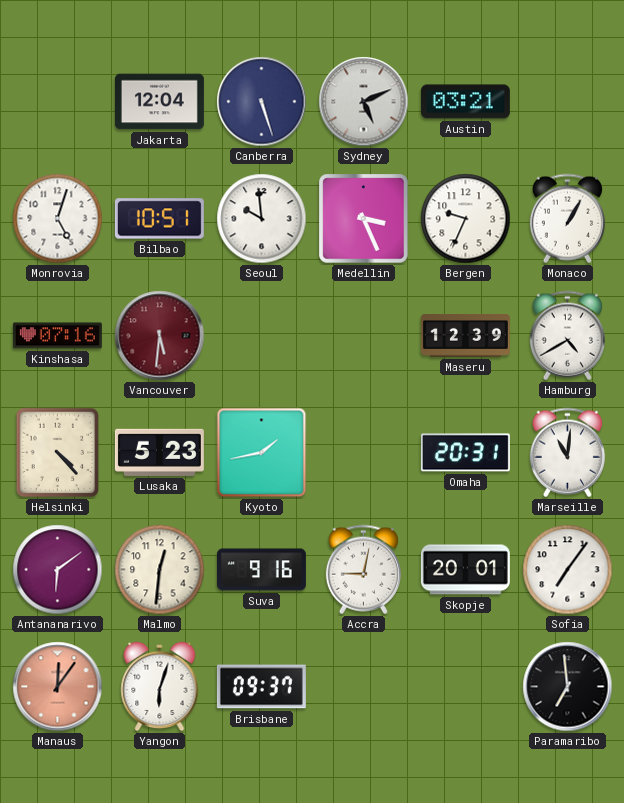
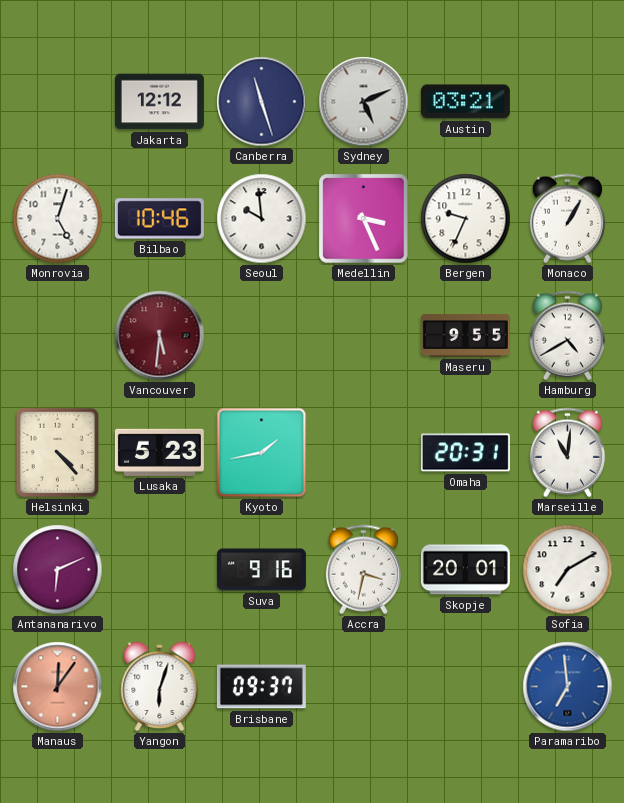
Jakarta: 12:04 -> 12:12 (159, 102)
Canberra: 5:27 -> 11:27 (262, 102)
Bilbao: 10:51 -> 10:46 (159, 219)
Kinshasa: 07:16 -> none (57, 336)
Maseru: 12:39 -> 9:55 (465, 335)
Antananarivo: 6:09 -> 6:11 (58, 570)
Malmo: 12:31 -> none (160, 570)
Accra: 9:02 -> 3:32 (363, 570)
Sofia: 7:06 -> 7:10 (568, 570)
Paramaribo dial: black -> blue (568, 687)
